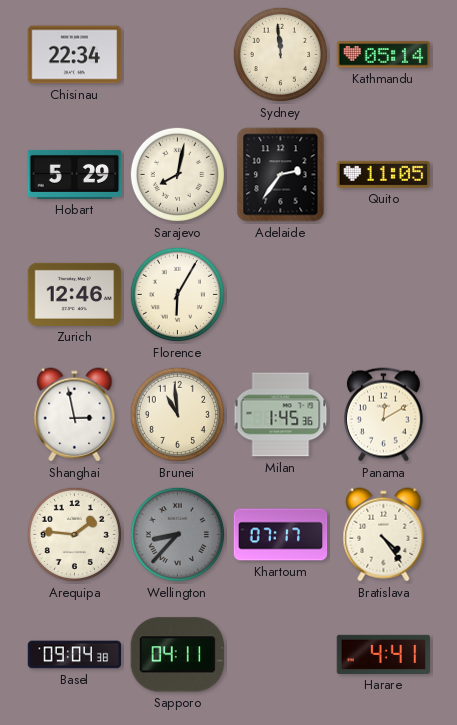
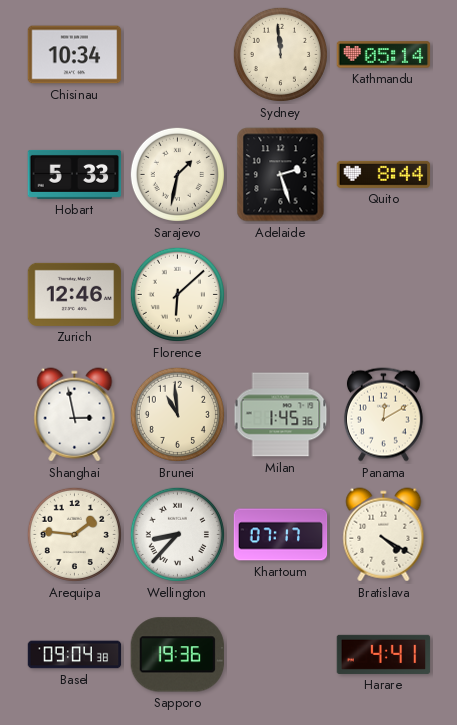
Chisinau: 22:34 -> 10:34 (75, 55)
Hobart: 5:29 -> 5:33 (75, 174)
Sarajevo: 8:02 -> 1:32 (177, 174)
Adelaide: 2:36 -> 2:27 (281, 175)
Quito: 11:05 -> 8:44 (384, 174)
Florence: 6:05 -> 6:08 (177, 294)
Wellington dial: grey -> white (177, 534)
Bratislava: 4:24 -> 4:20 (384, 535)
Sapporo: 04:11 -> 19:36 (177, 655)
